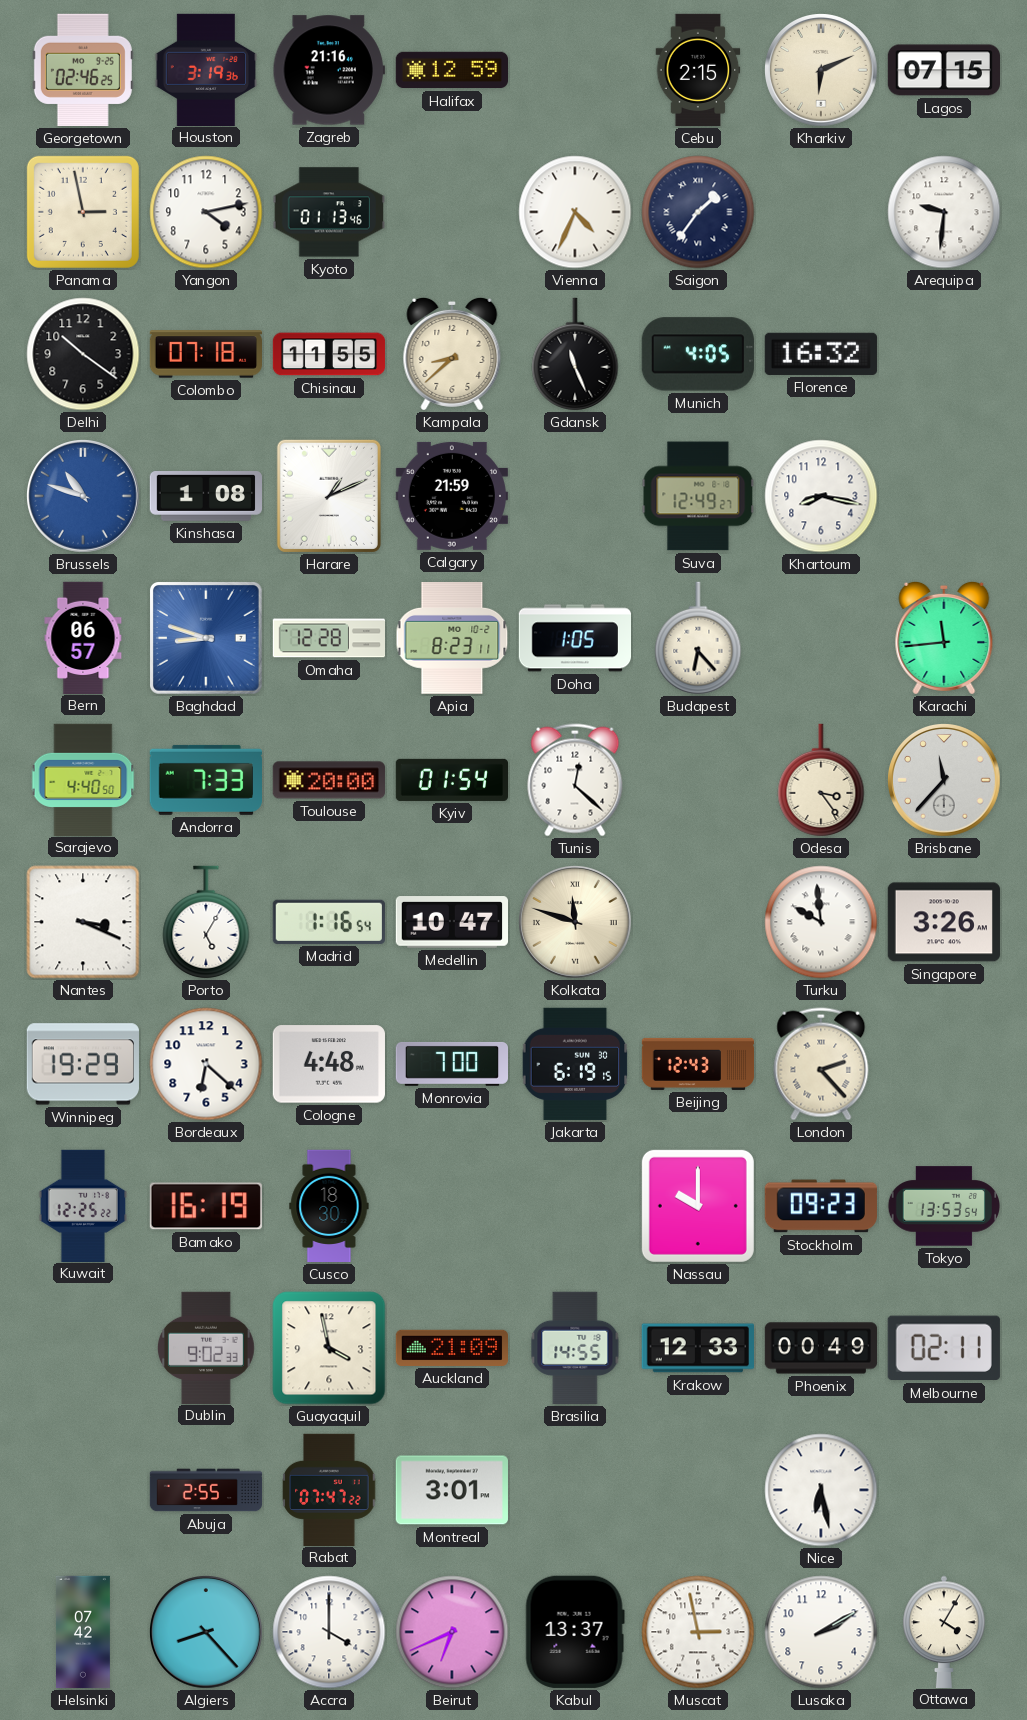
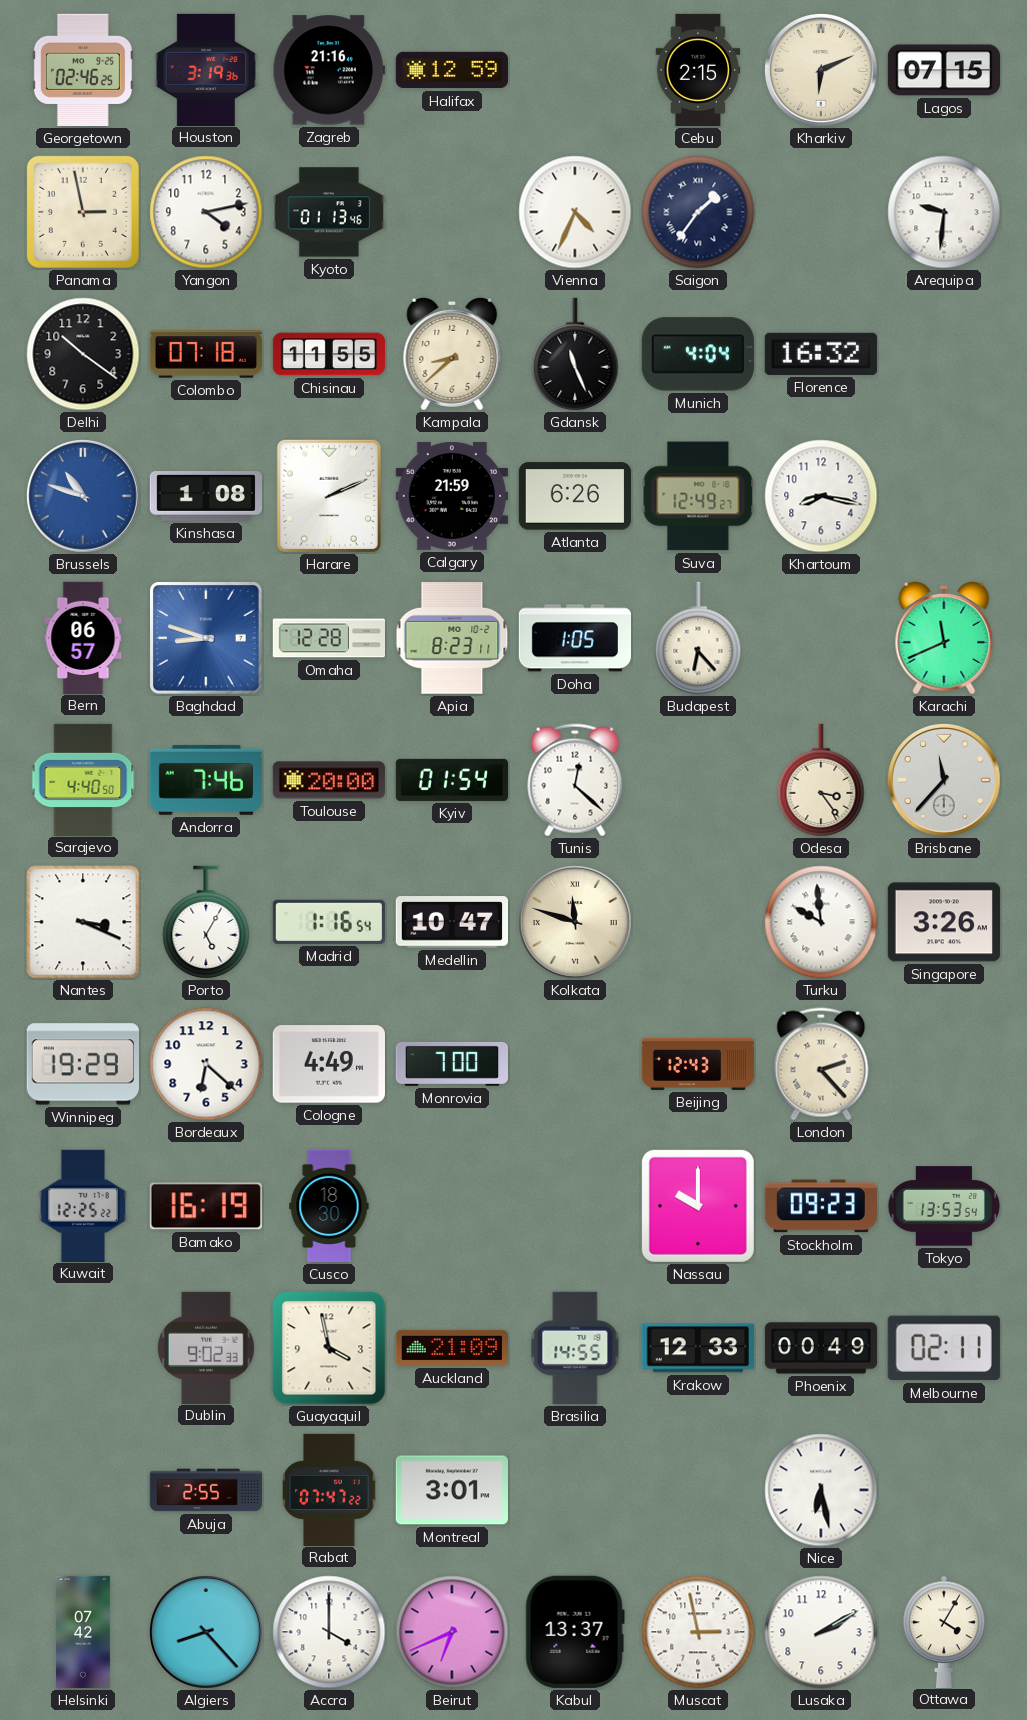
Munich: 4:05 -> 4:04 (698, 354)
Harare: 1:11 -> 2:11 (329, 496)
Atlanta: none -> 6:26 (574, 496)
Karachi: 11:44 -> 11:41 (944, 638)
Andorra: 7:33 -> 7:46 (206, 780)
Cologne: 4:48 -> 4:49 (329, 1064)
Jakarta: 6:19 -> none (575, 1064)
